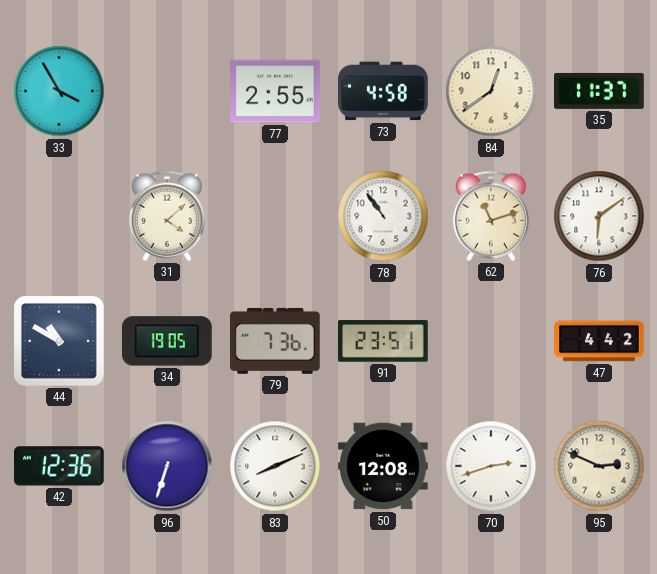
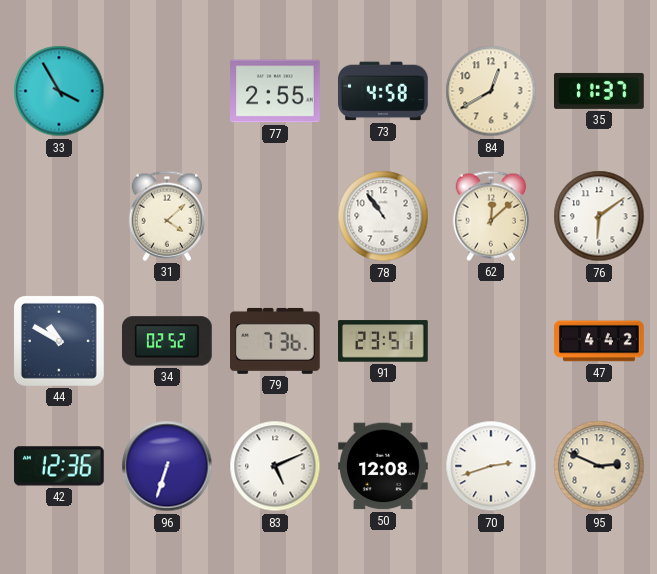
84: 12:39 -> 12:40 (491, 91)
62: 11:12 -> 12:08 (490, 216)
34: 19:05 -> 02:52 (167, 341)
83: 8:11 -> 5:11 (275, 466)
